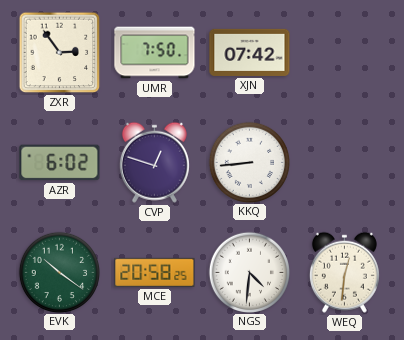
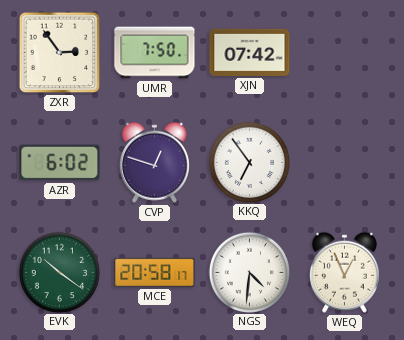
KKQ: 8:44 -> 6:54 (249, 162)
MCE: 20:58:25 -> 20:58:17 (155, 272)
WEQ: 12:31 -> 12:56 (344, 272)
